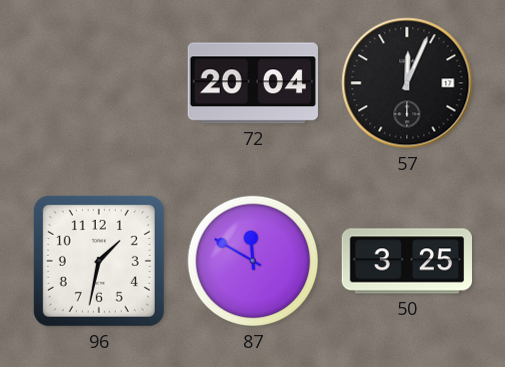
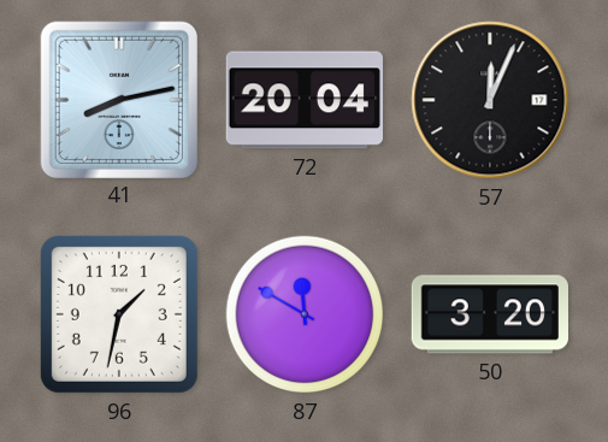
41: none -> 8:13 (118, 99)
50: 3:25 -> 3:20 (489, 314)
